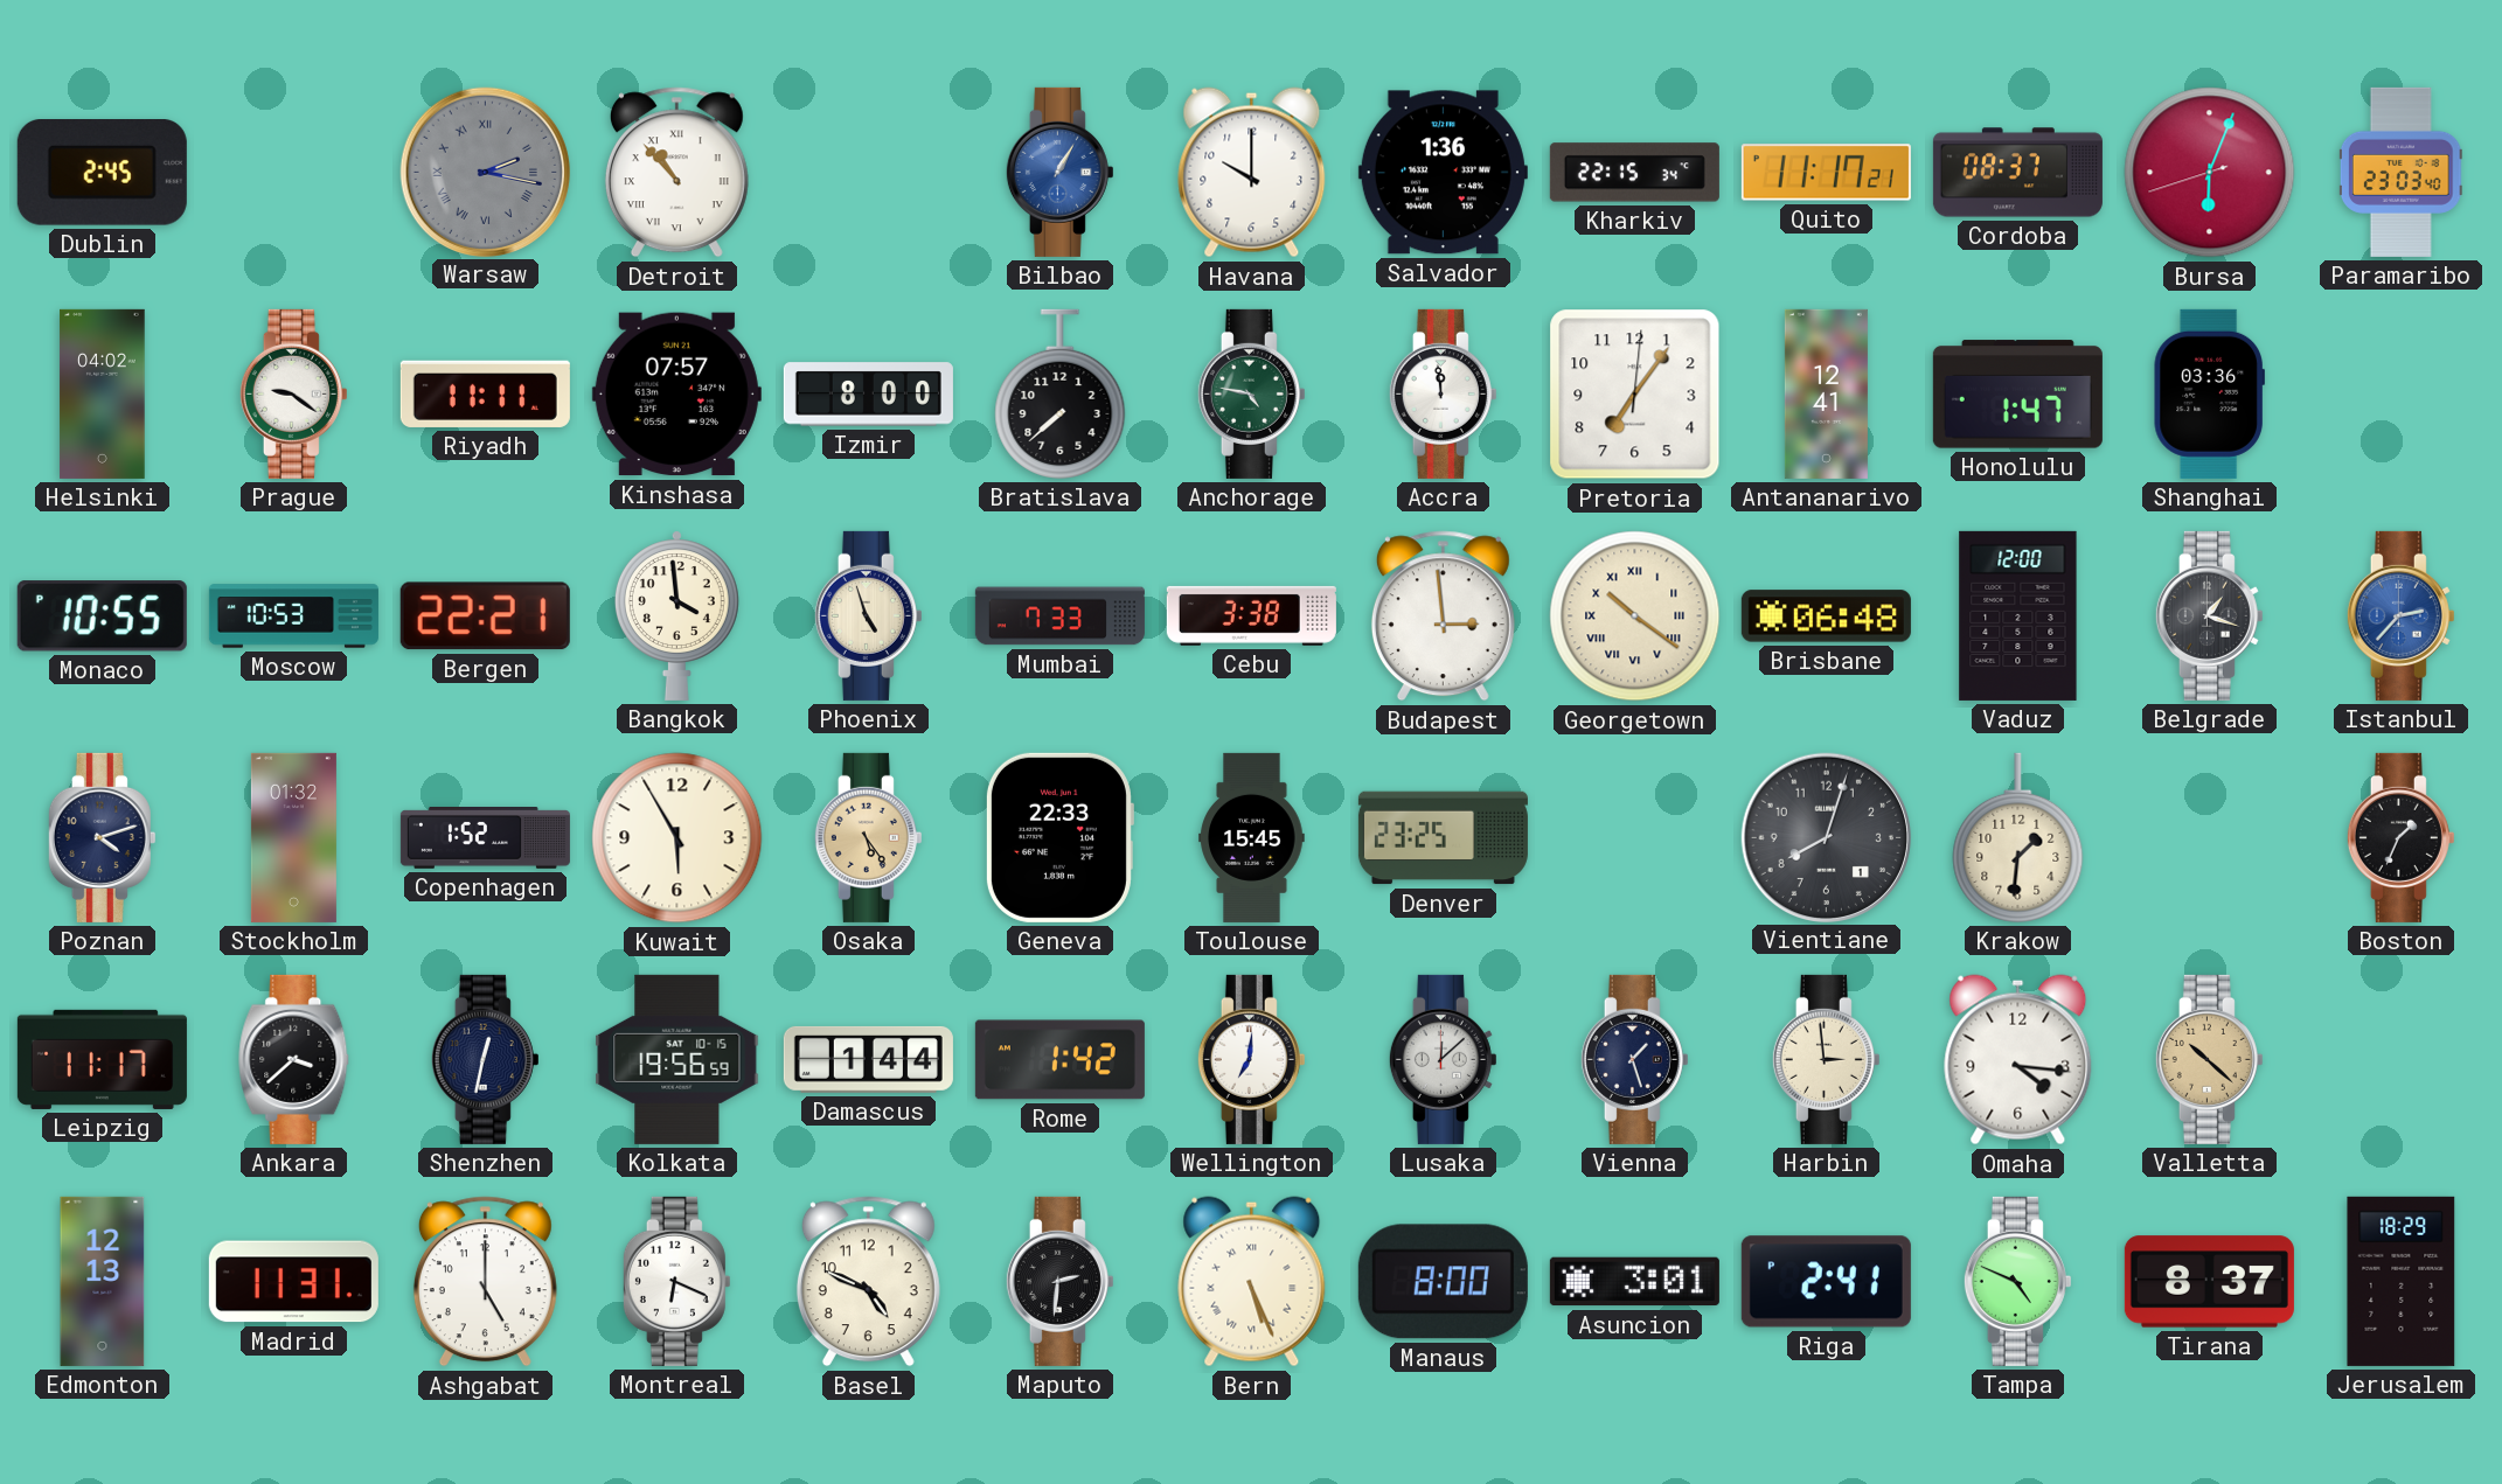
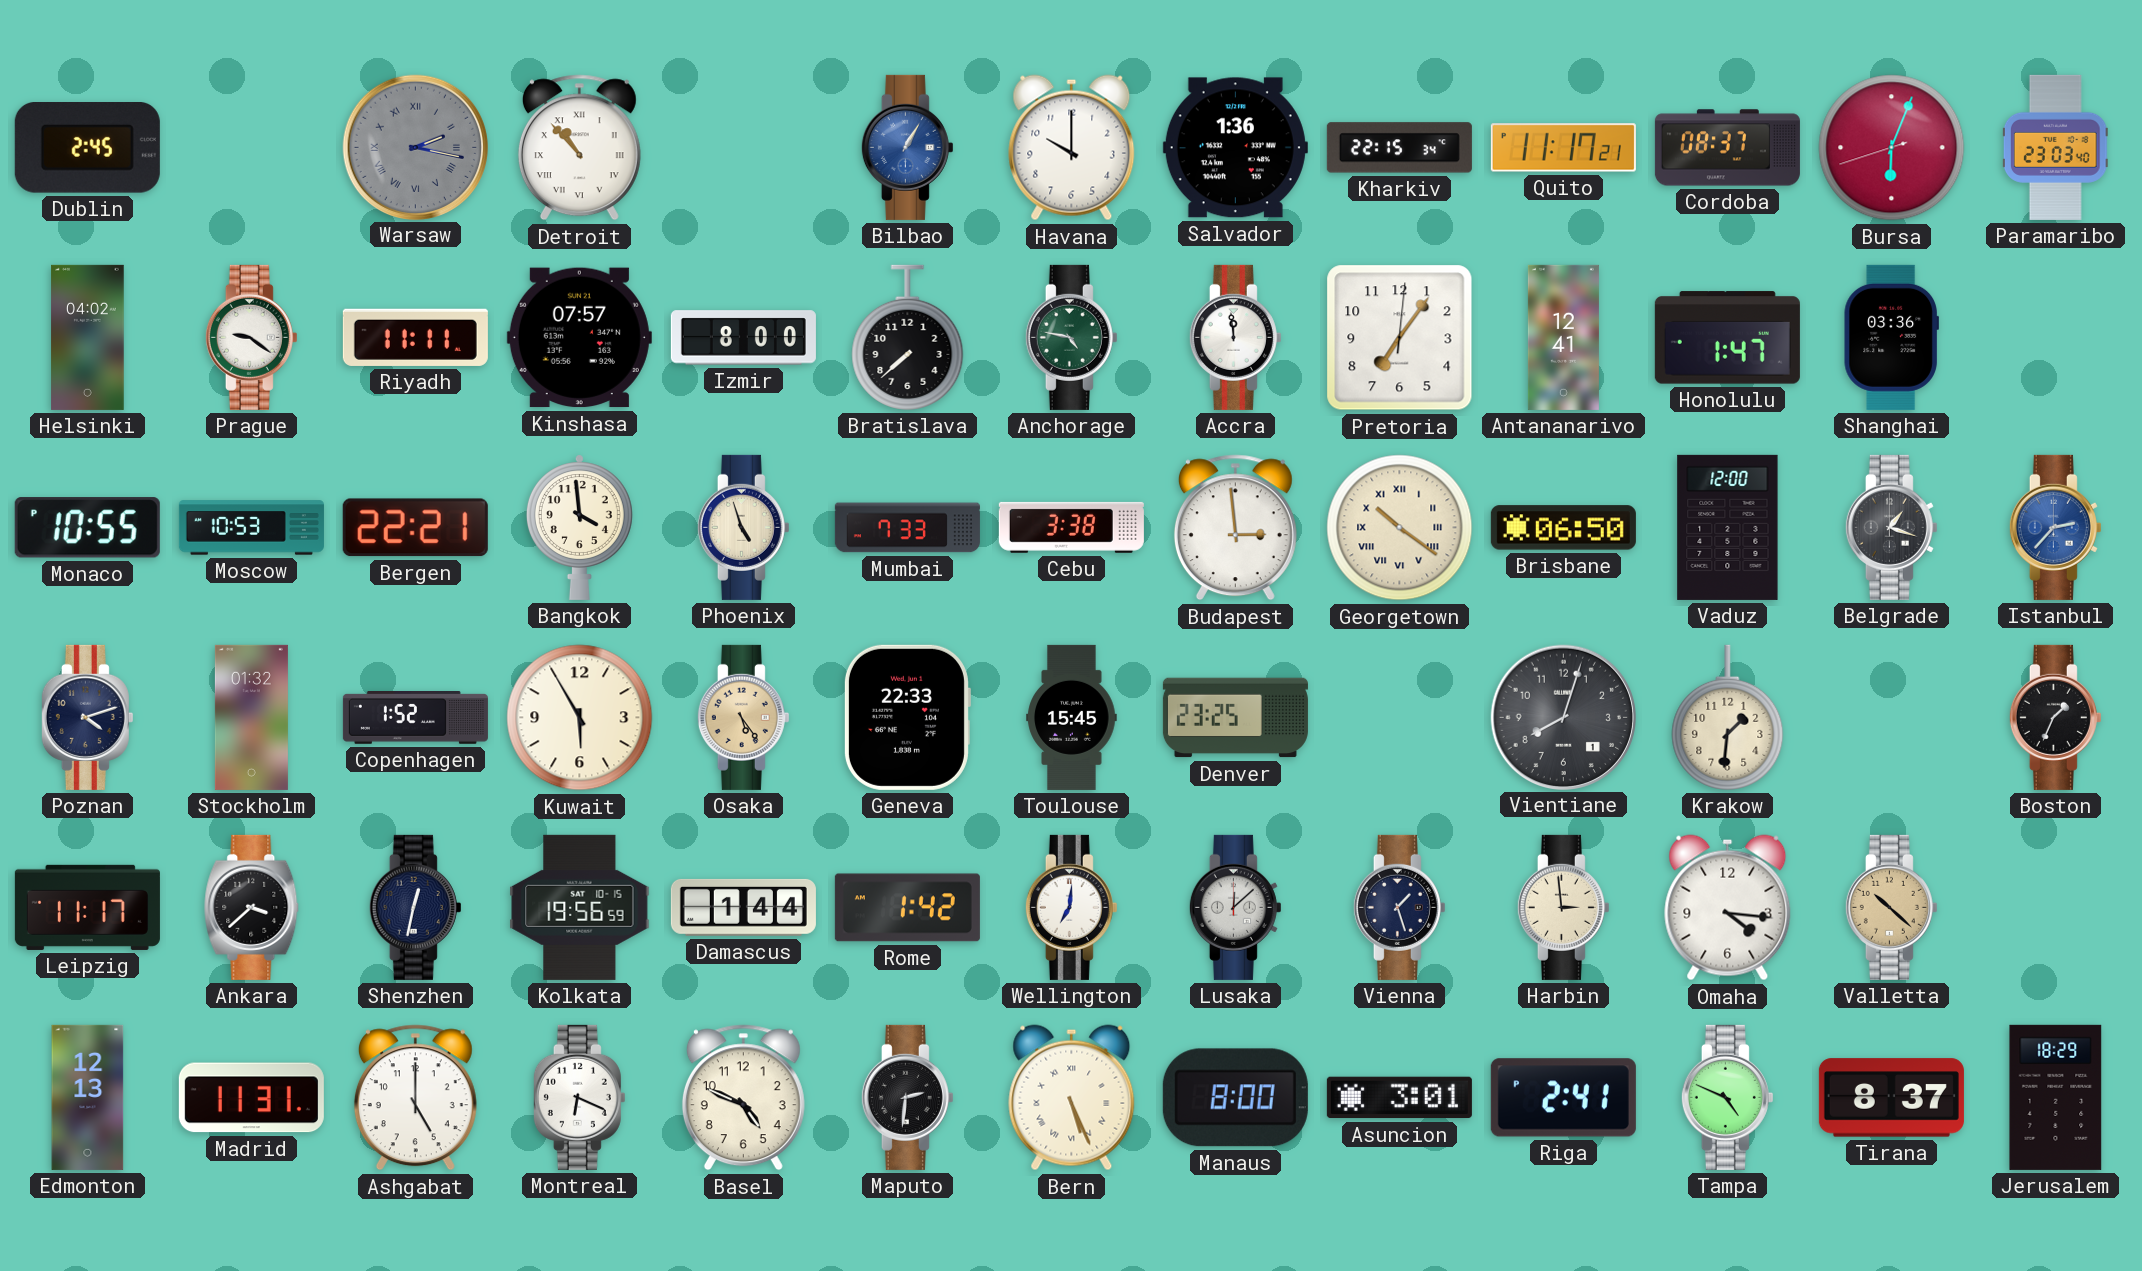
Brisbane: 06:48 -> 06:50 (1563, 528)
